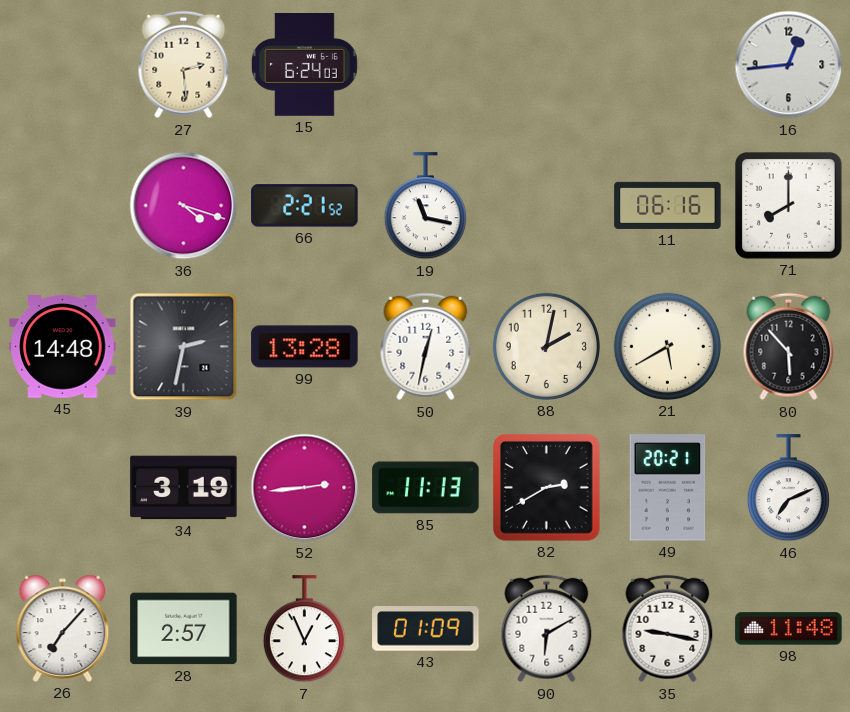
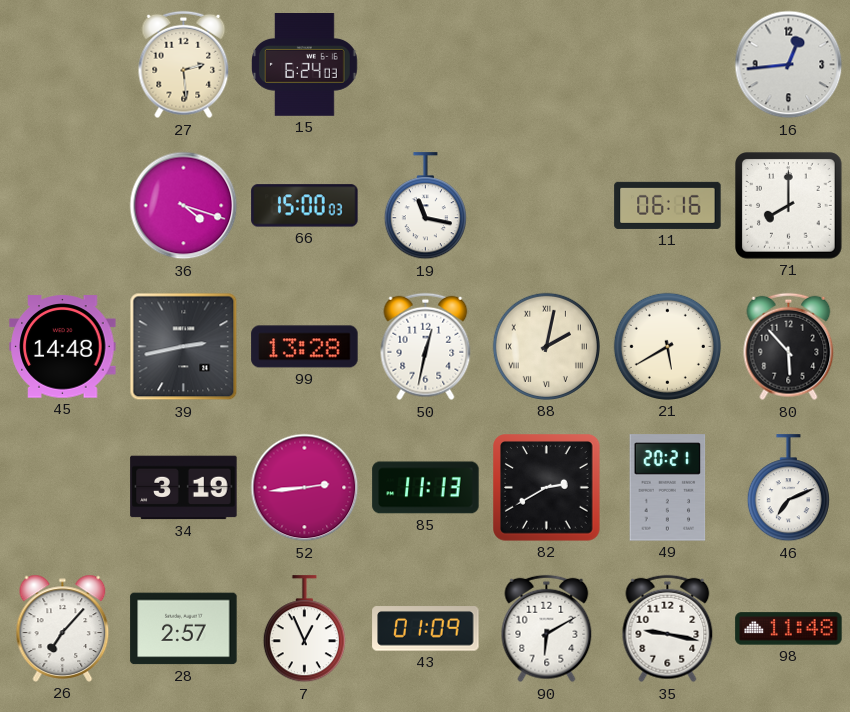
66: 2:21 -> 15:00 (305, 206)
39: 2:32 -> 2:43 (184, 347)
88 numerals: Arabic -> Roman (546, 346)
